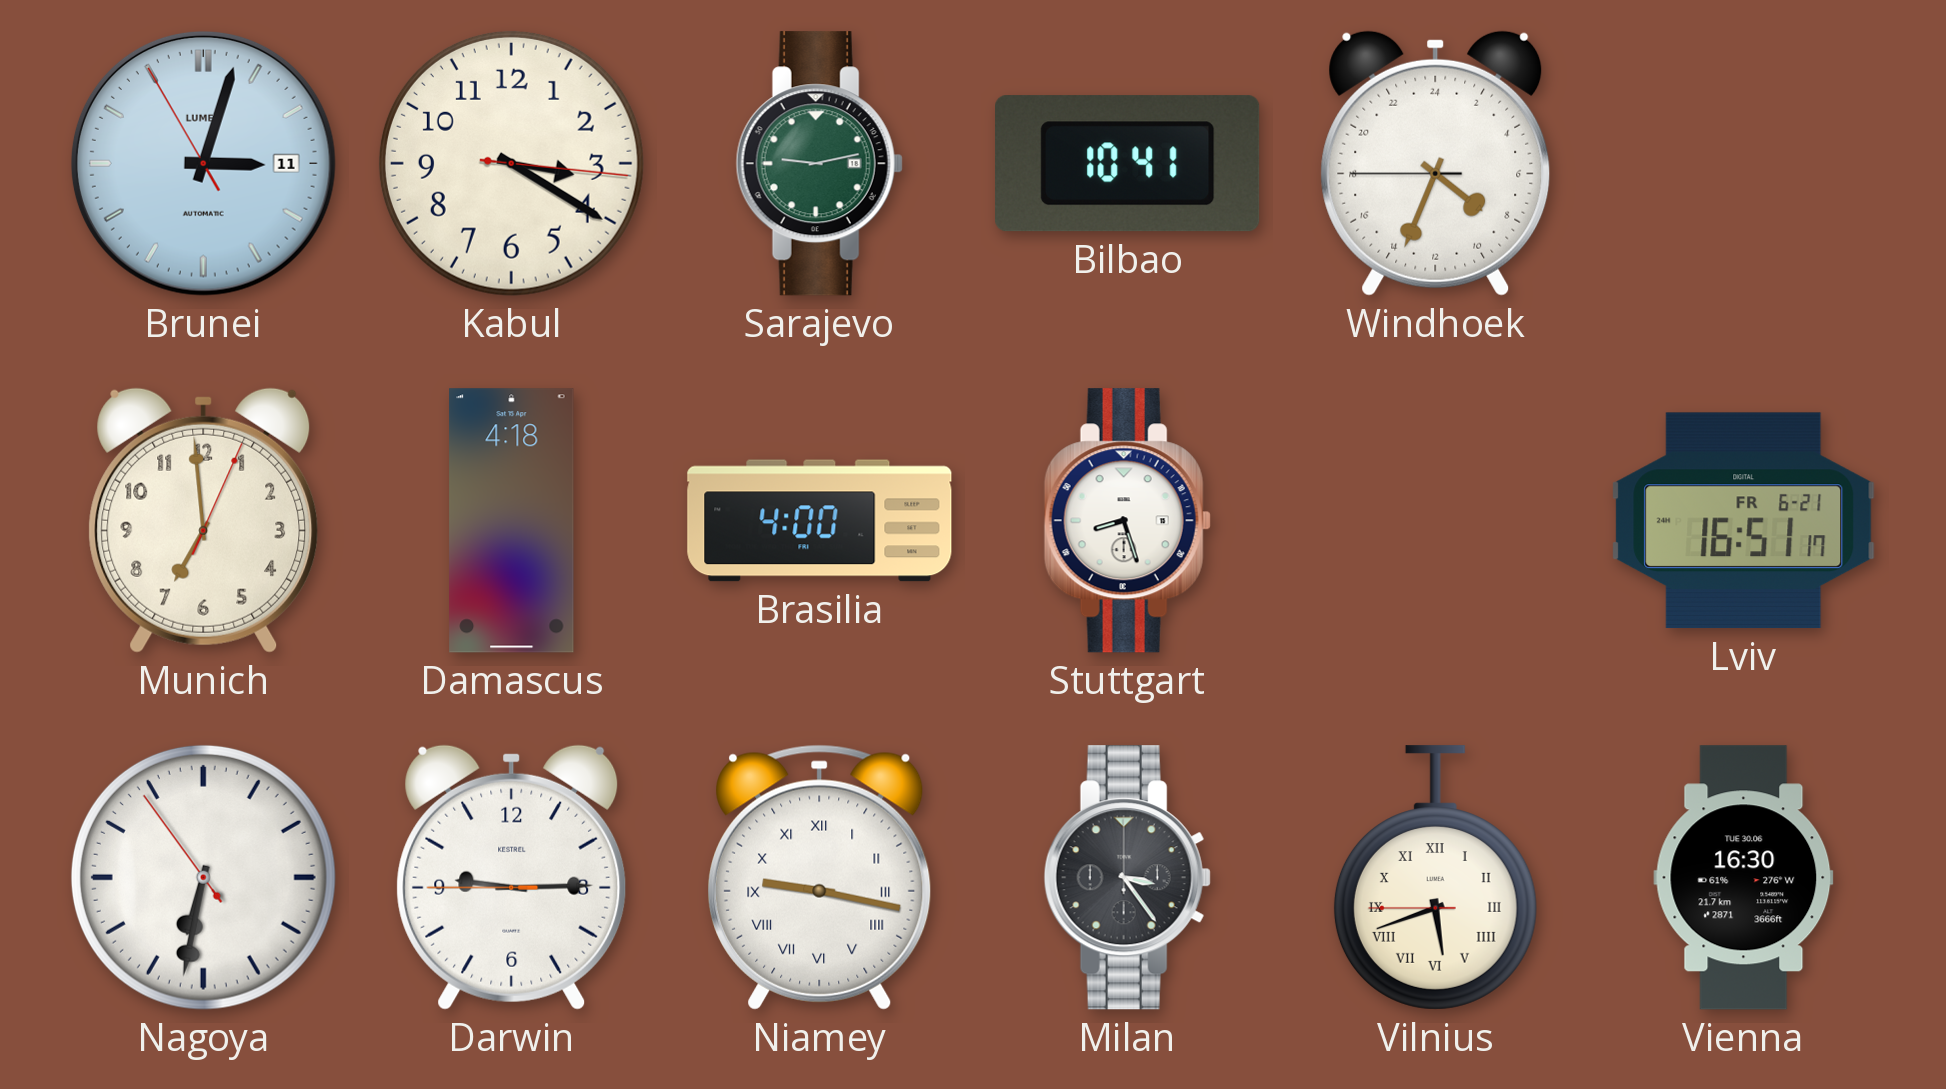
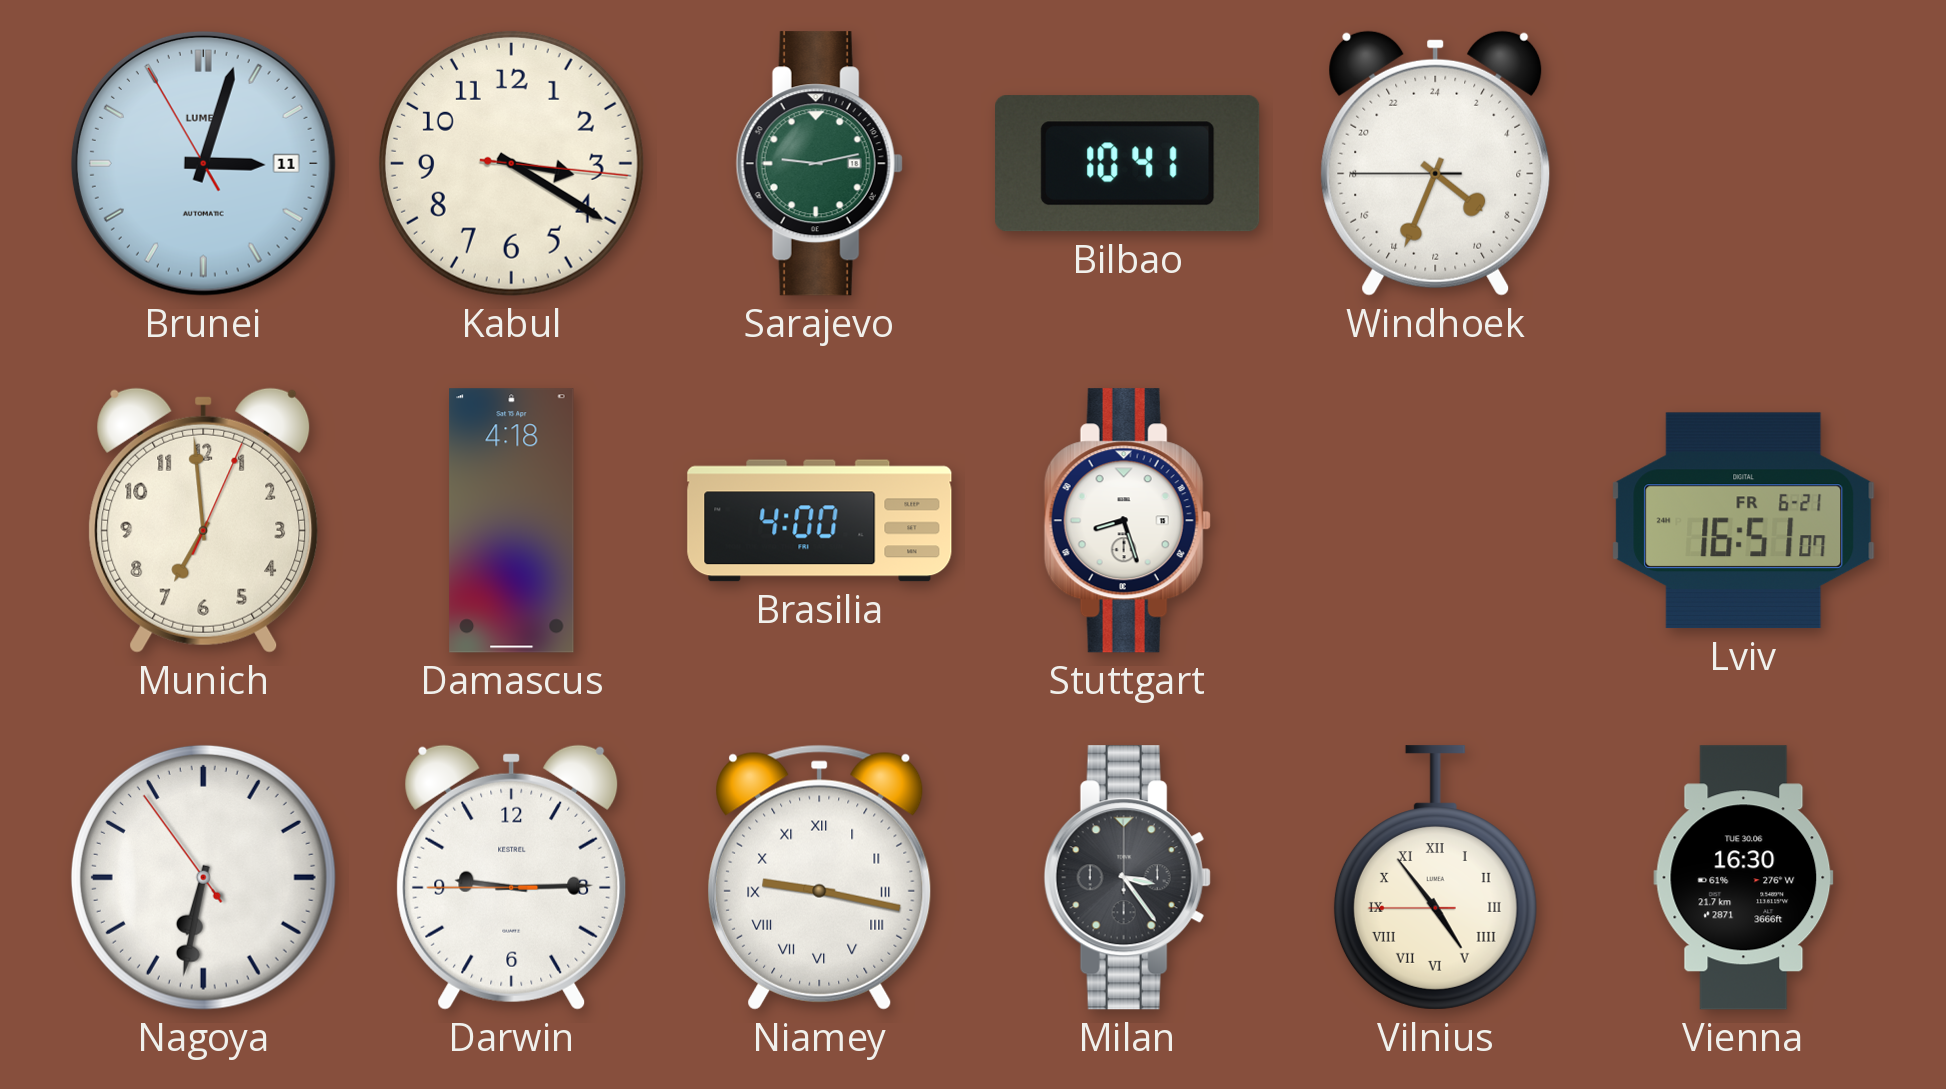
Lviv: 16:51:17 -> 16:51:07 (1744, 521)
Vilnius: 5:41 -> 4:53 (1435, 878)
